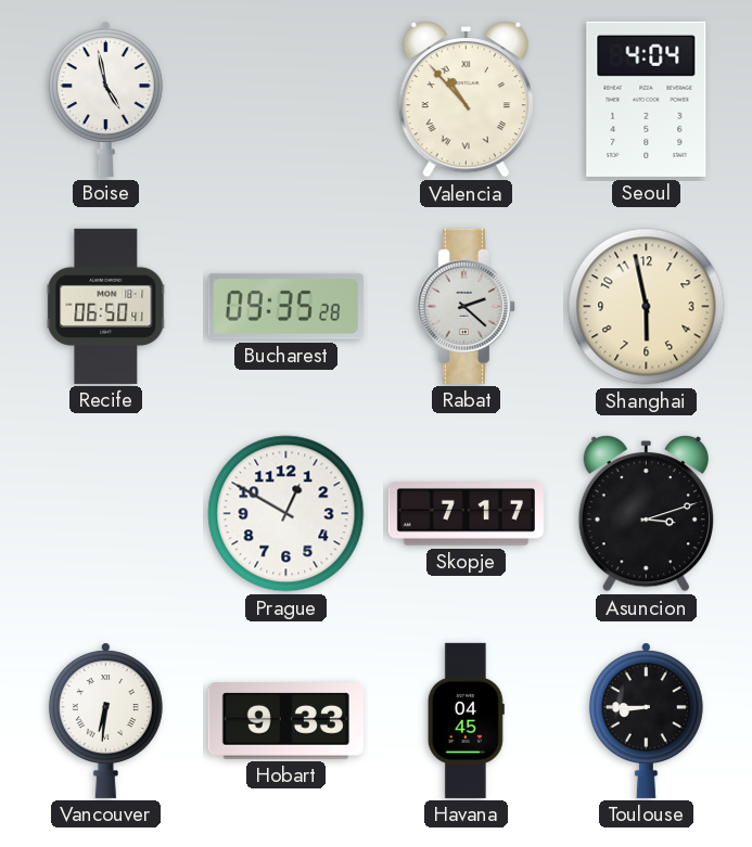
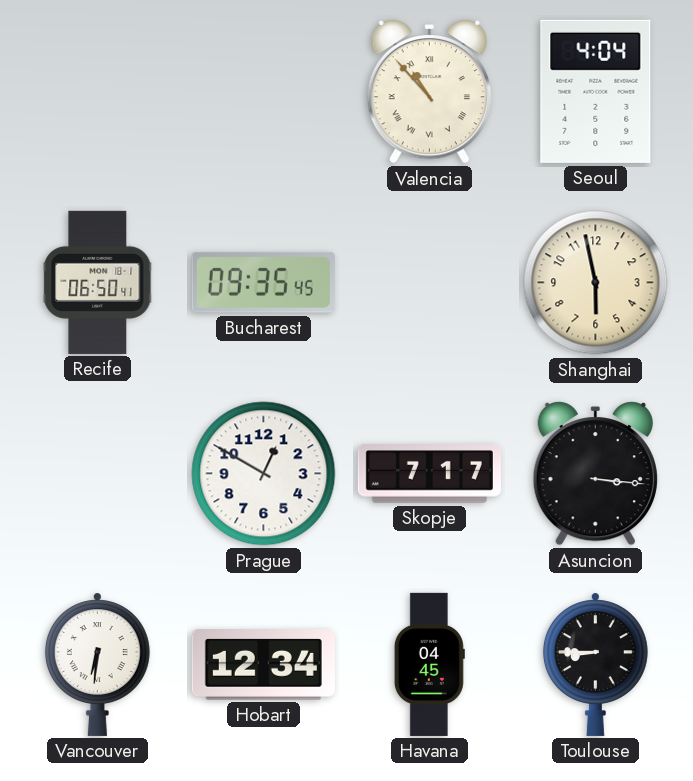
Boise: 4:58 -> none (105, 99)
Bucharest: 09:35:28 -> 09:35:45 (263, 282)
Rabat: 2:22 -> none (466, 306)
Asuncion: 3:12 -> 3:16 (595, 474)
Hobart: 9:33 -> 12:34 (263, 665)
